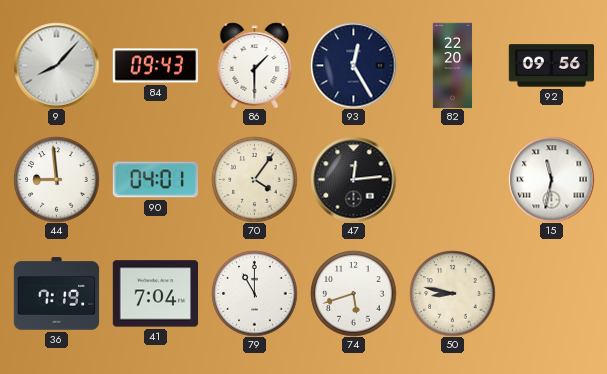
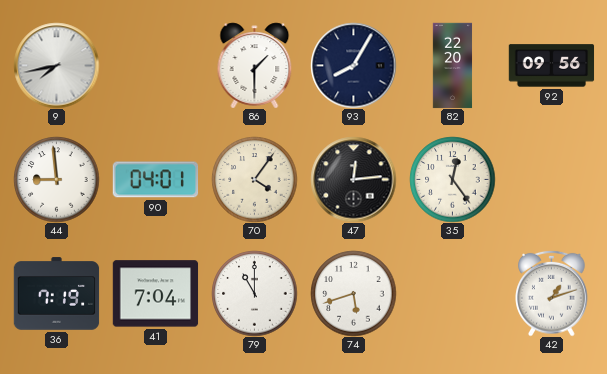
9: 8:07 -> 7:43 (56, 65)
84: 09:43 -> none (155, 66)
93: 12:25 -> 8:05 (353, 65)
35: none -> 12:24 (452, 179)
15: 11:32 -> none (551, 179)
50: 8:47 -> none (452, 293)
42: none -> 1:12 (552, 293)
